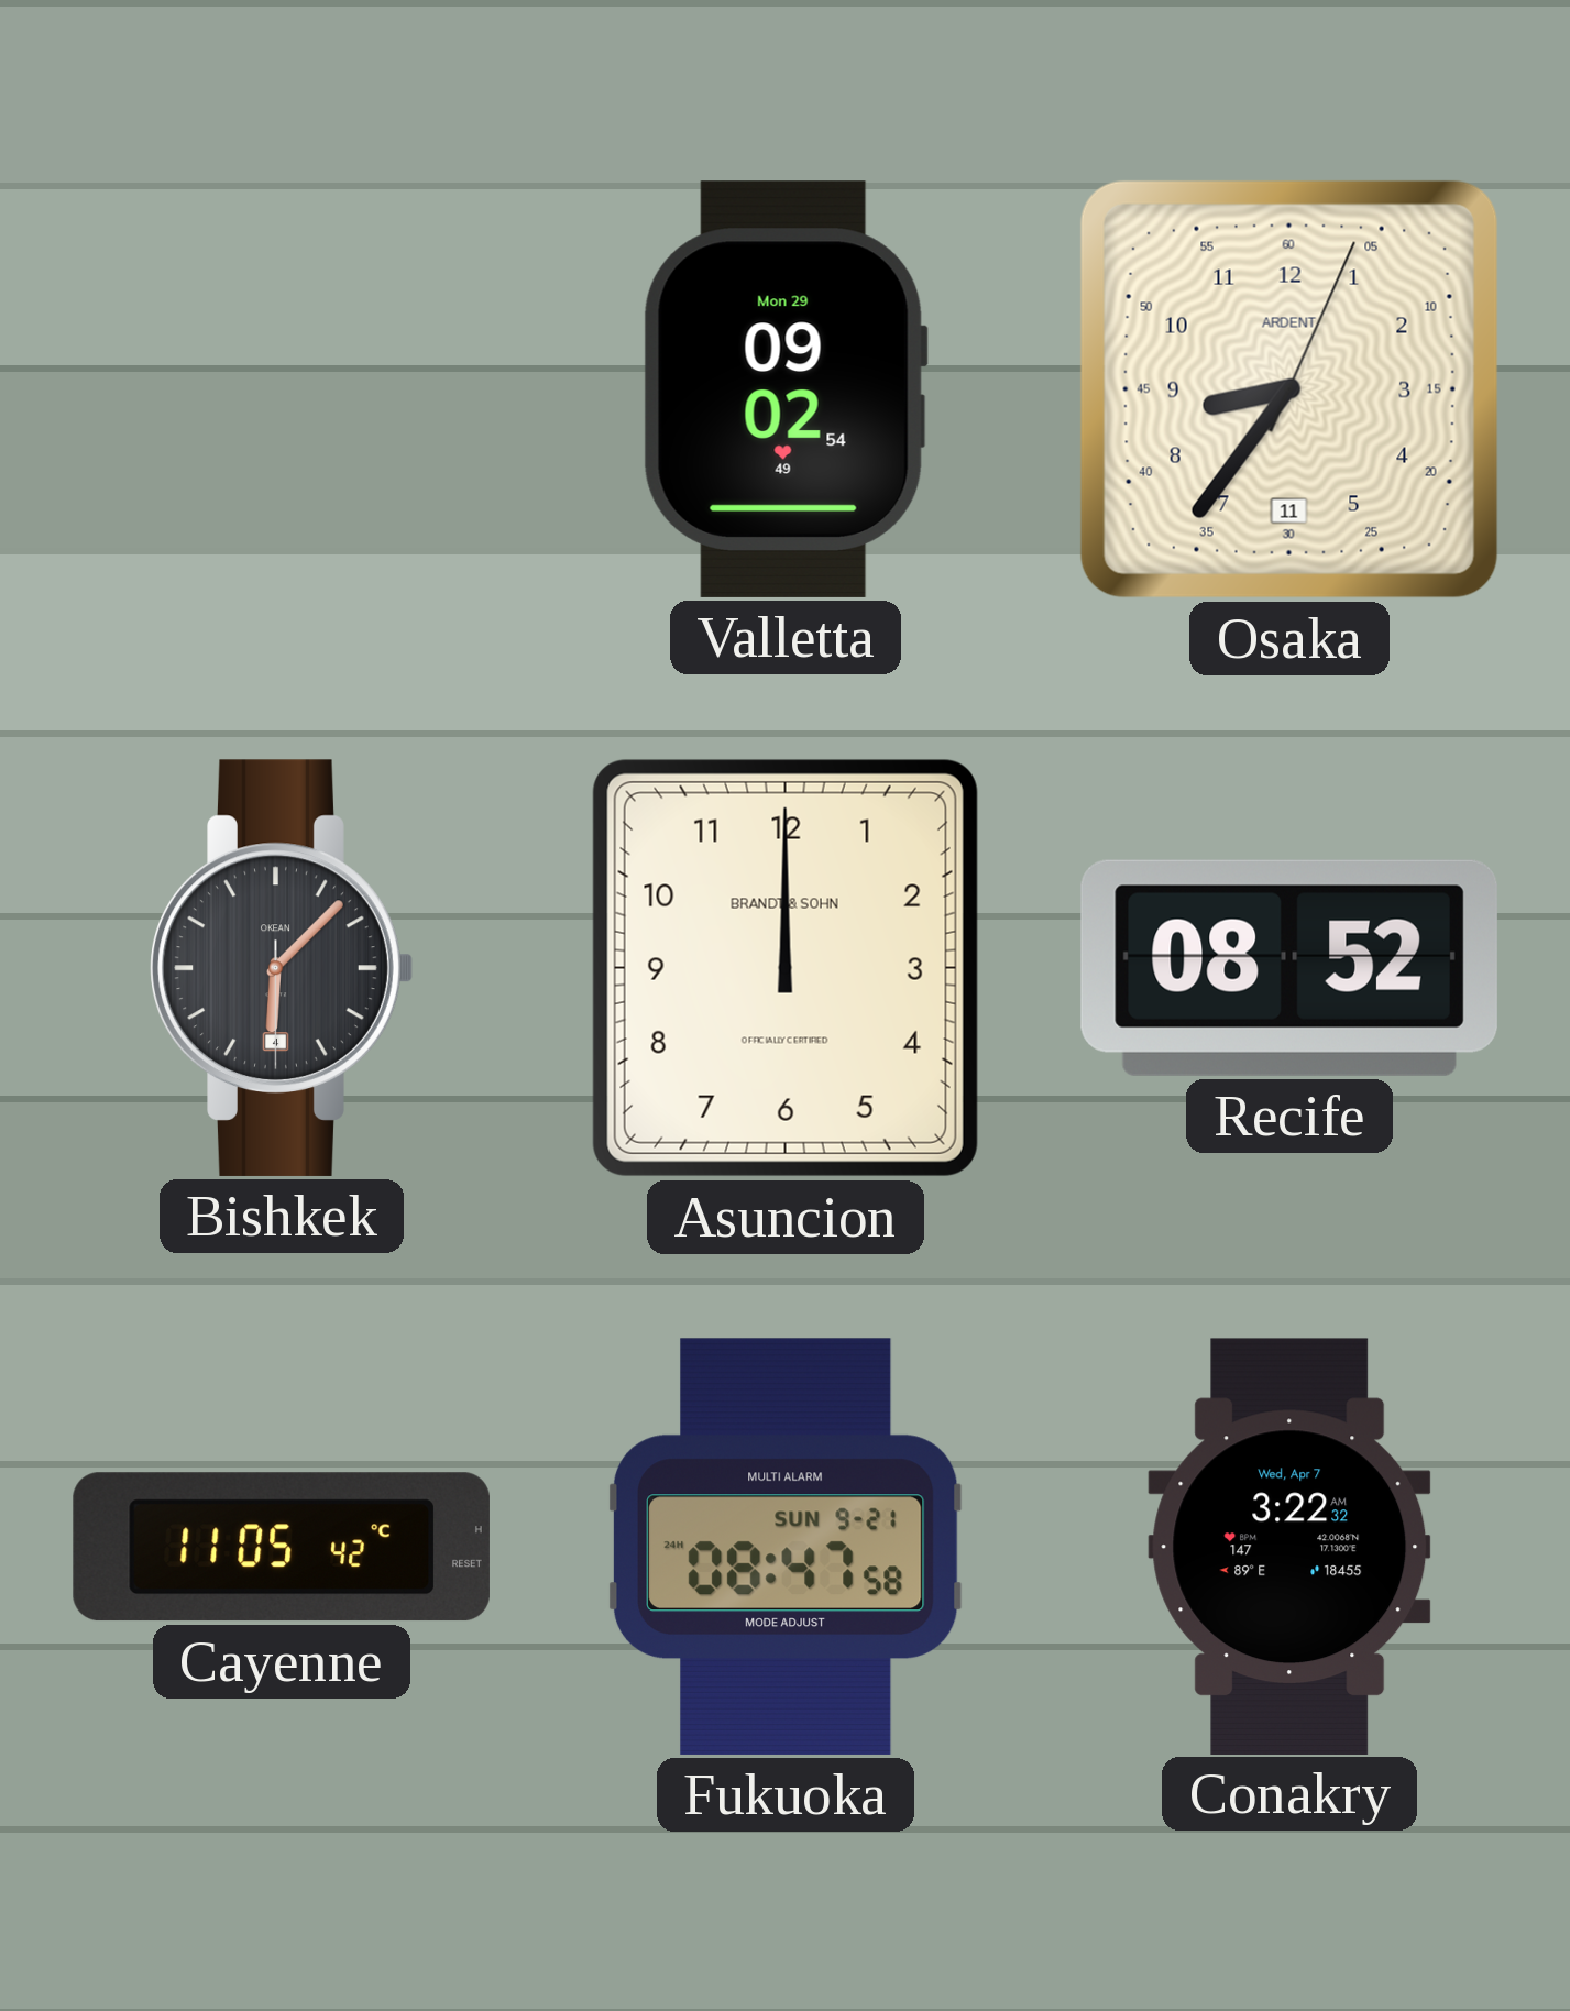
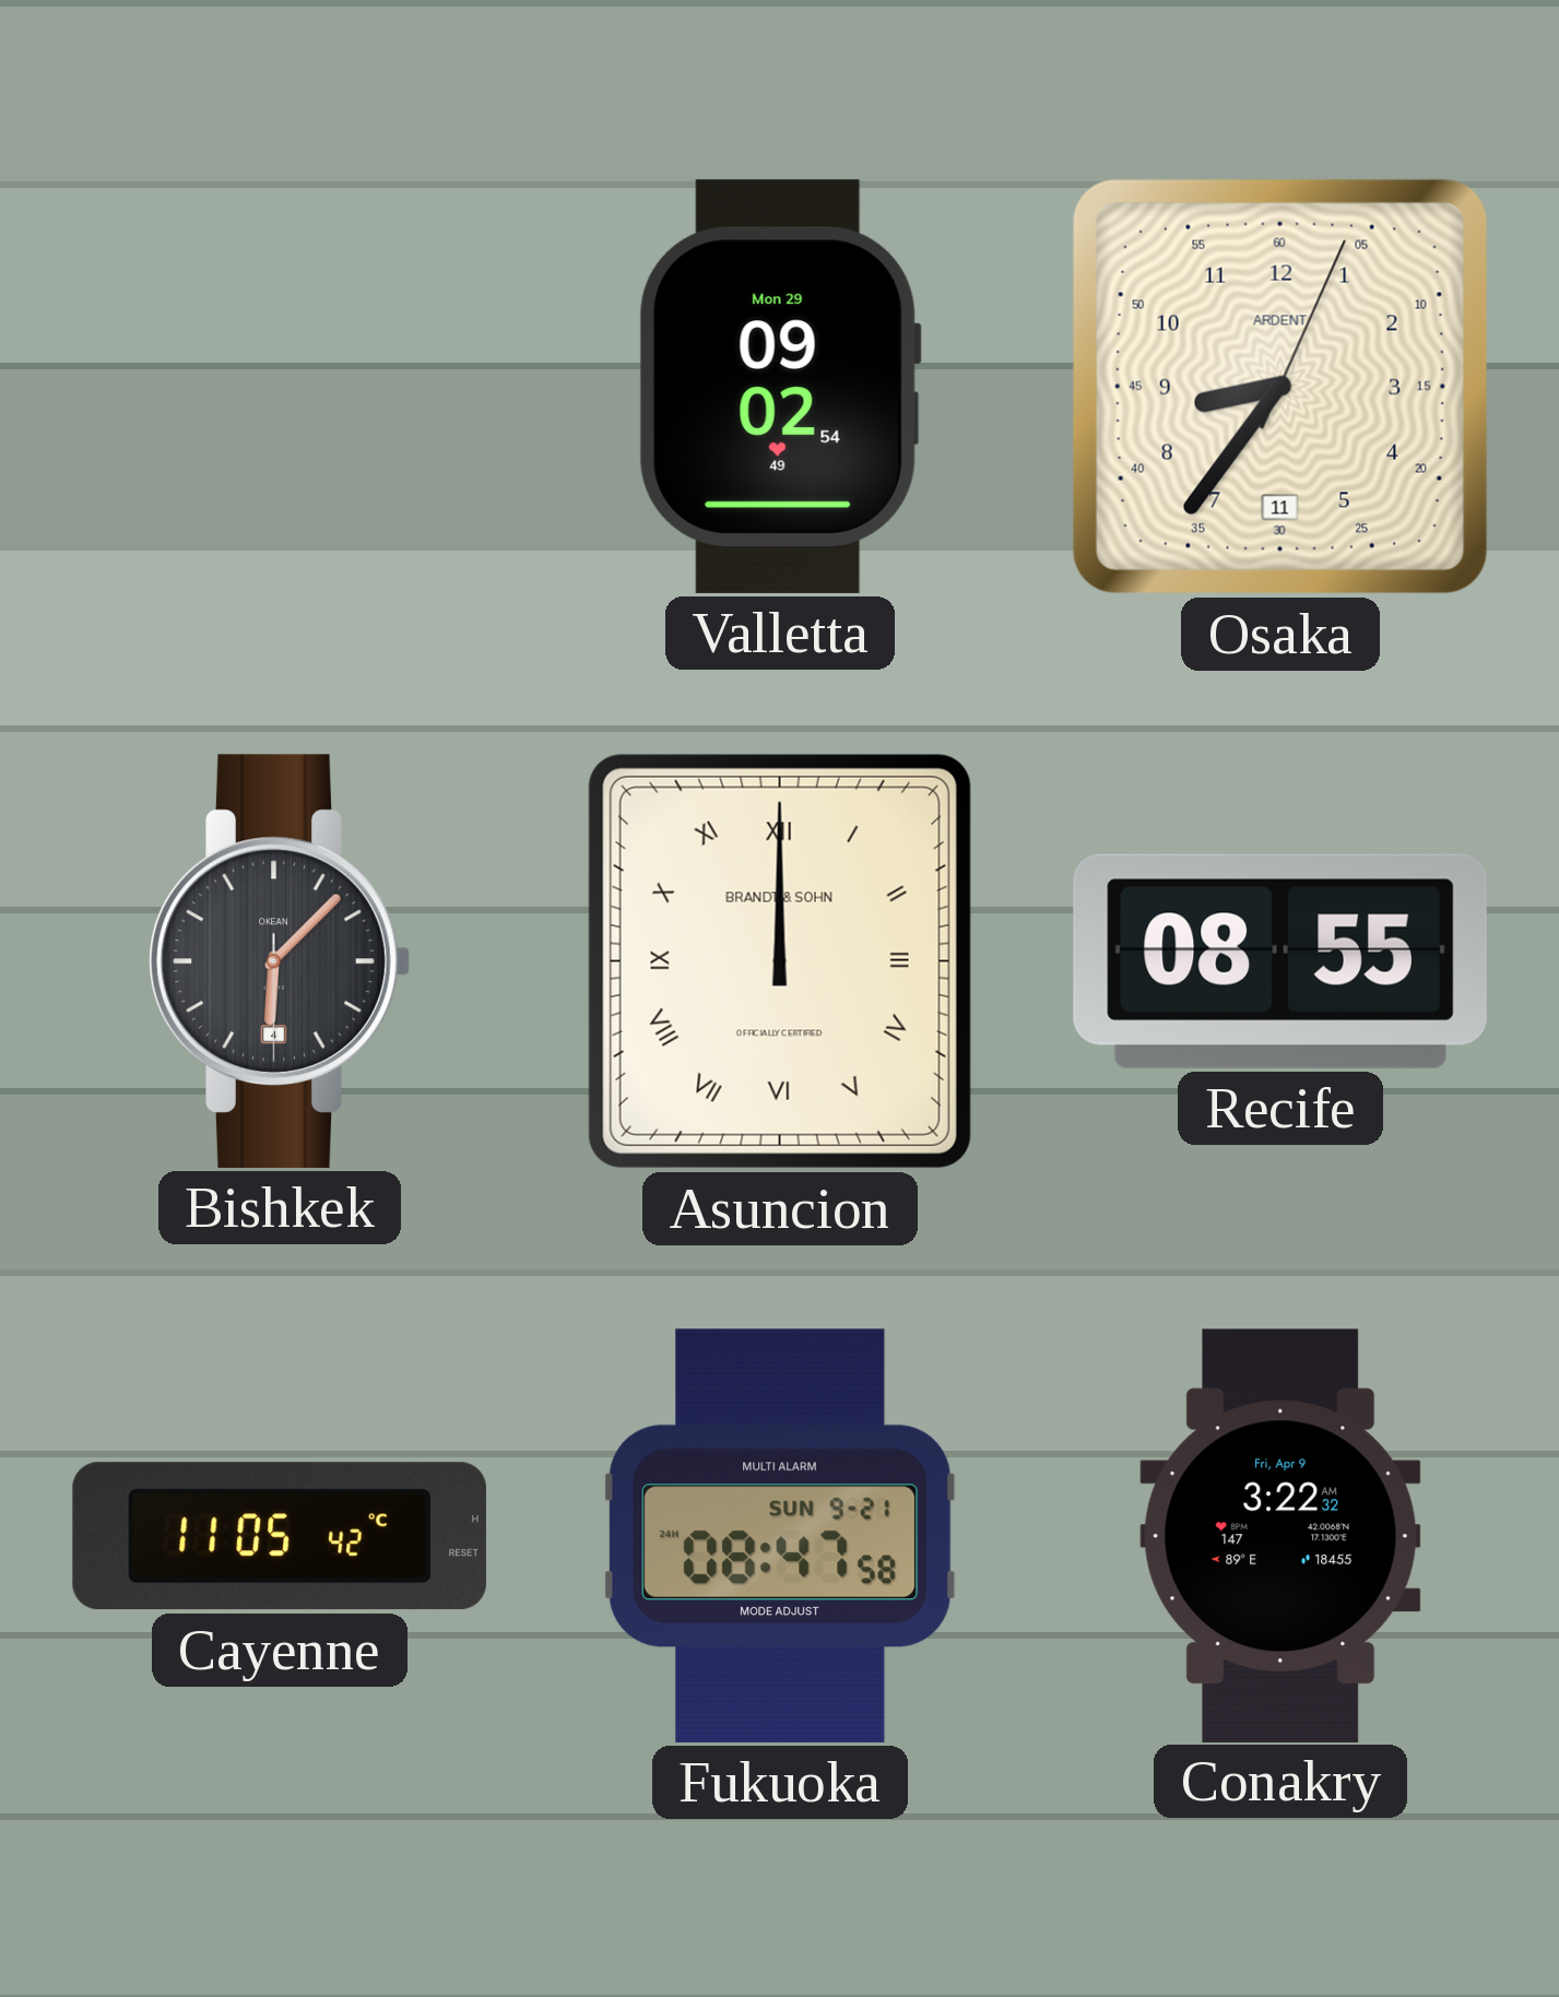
Asuncion numerals: Arabic -> Roman (780, 961)
Recife: 08:52 -> 08:55 (1280, 961)
Conakry date: Wed, Apr 7 -> Fri, Apr 9 (1280, 1535)
